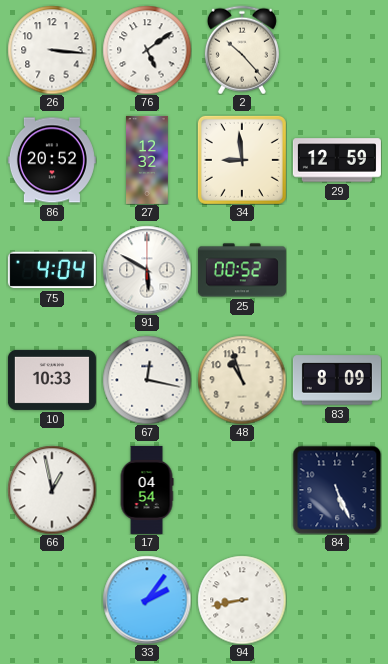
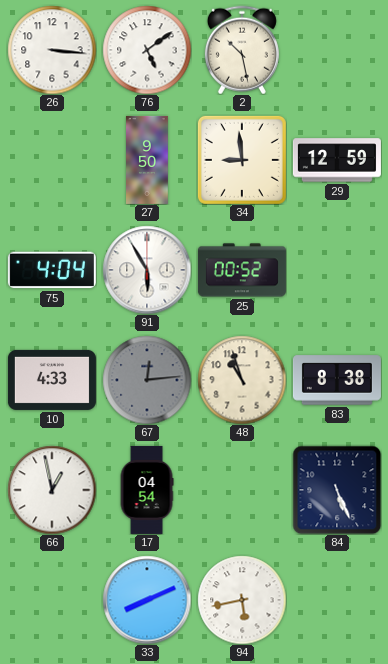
2: 10:23 -> 10:28 (242, 50)
86: 20:52 -> none (52, 160)
27: 12:32 -> 9:50 (147, 160)
91: 5:50 -> 5:55 (147, 270)
10: 10:33 -> 4:33 (52, 380)
67: 12:17 -> 12:14 (147, 380)
67 dial: white -> grey (147, 380)
83: 8:09 -> 8:38 (337, 380)
33: 2:06 -> 8:11 (147, 600)
94: 8:43 -> 5:43 (242, 600)
